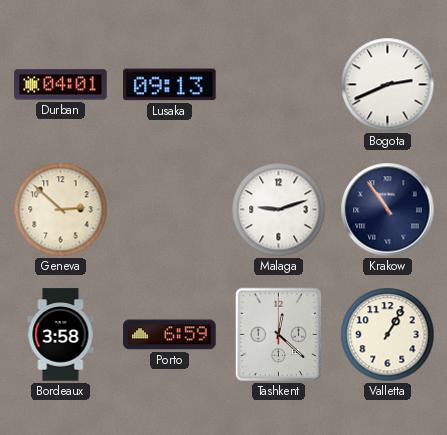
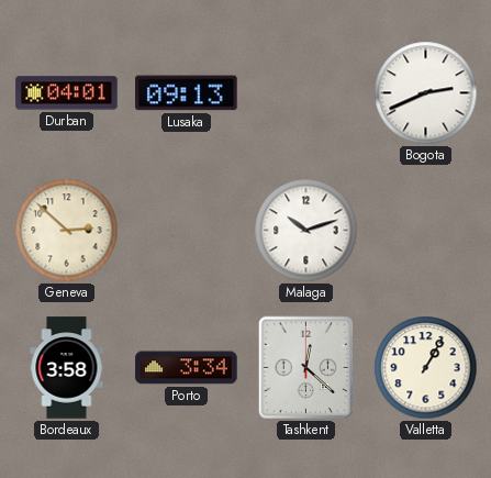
Malaga: 9:12 -> 10:12 (306, 231)
Krakow: 10:54 -> none (388, 210)
Porto: 6:59 -> 3:34 (187, 368)
